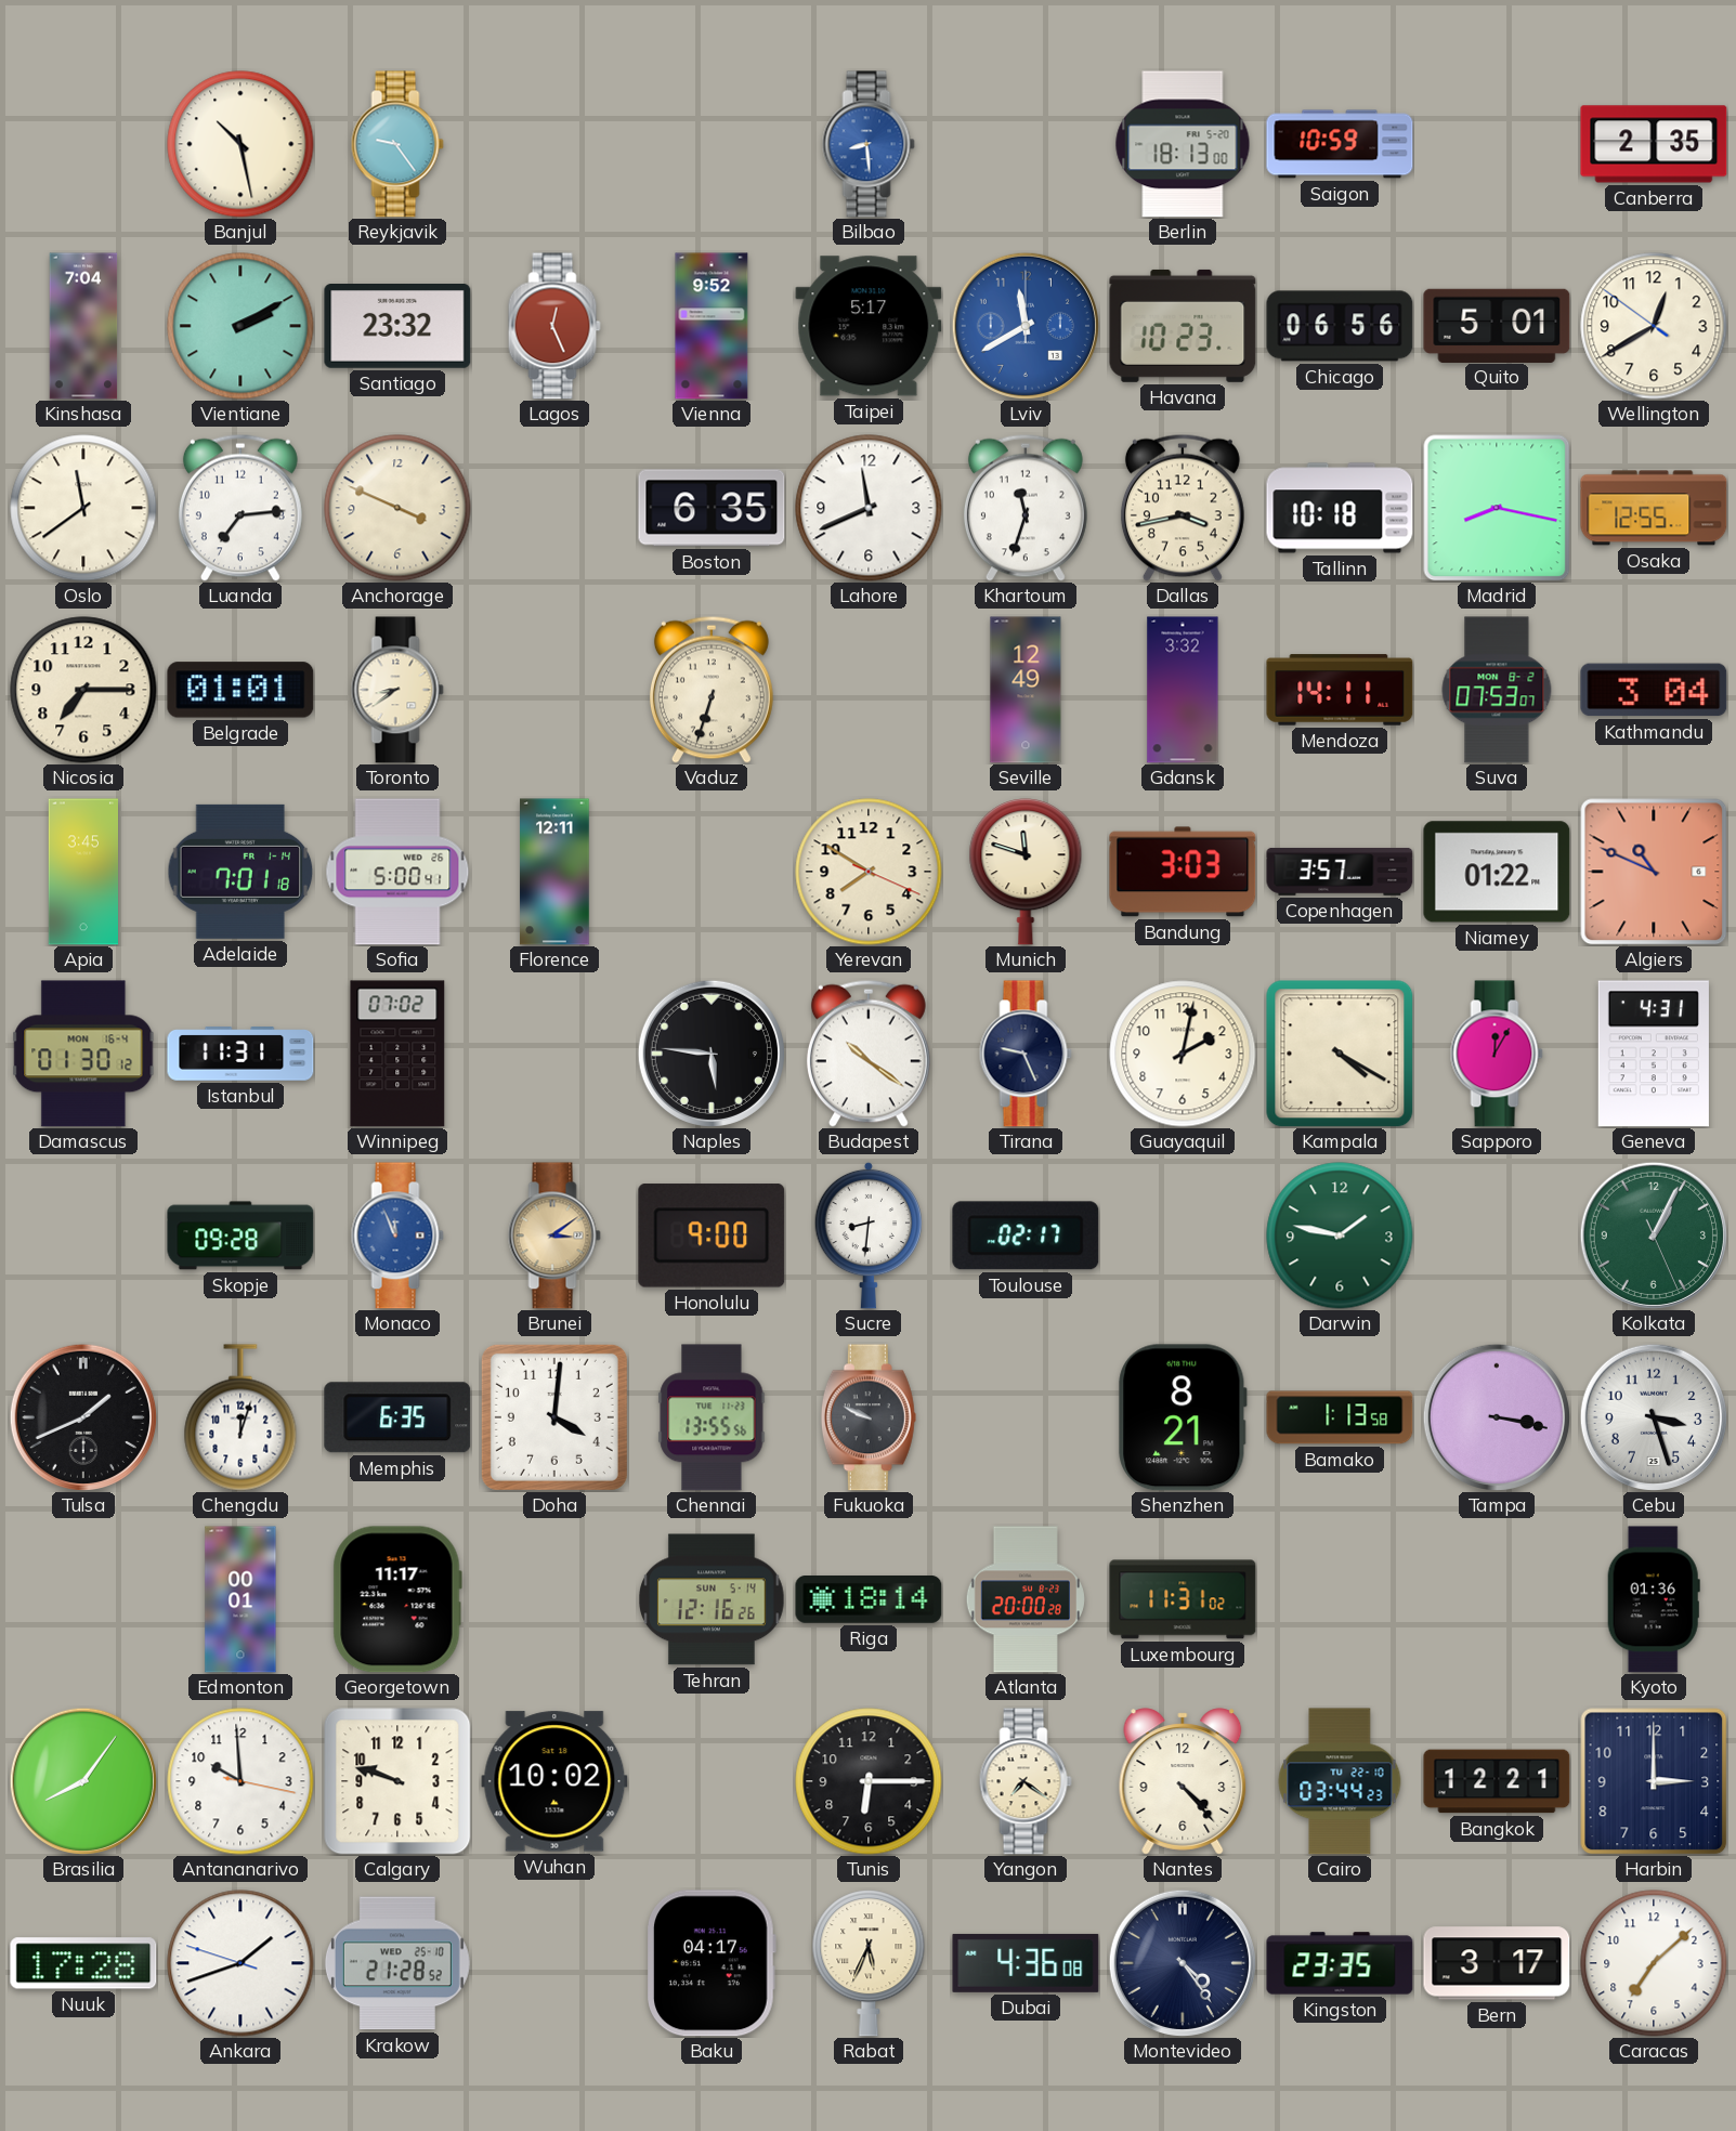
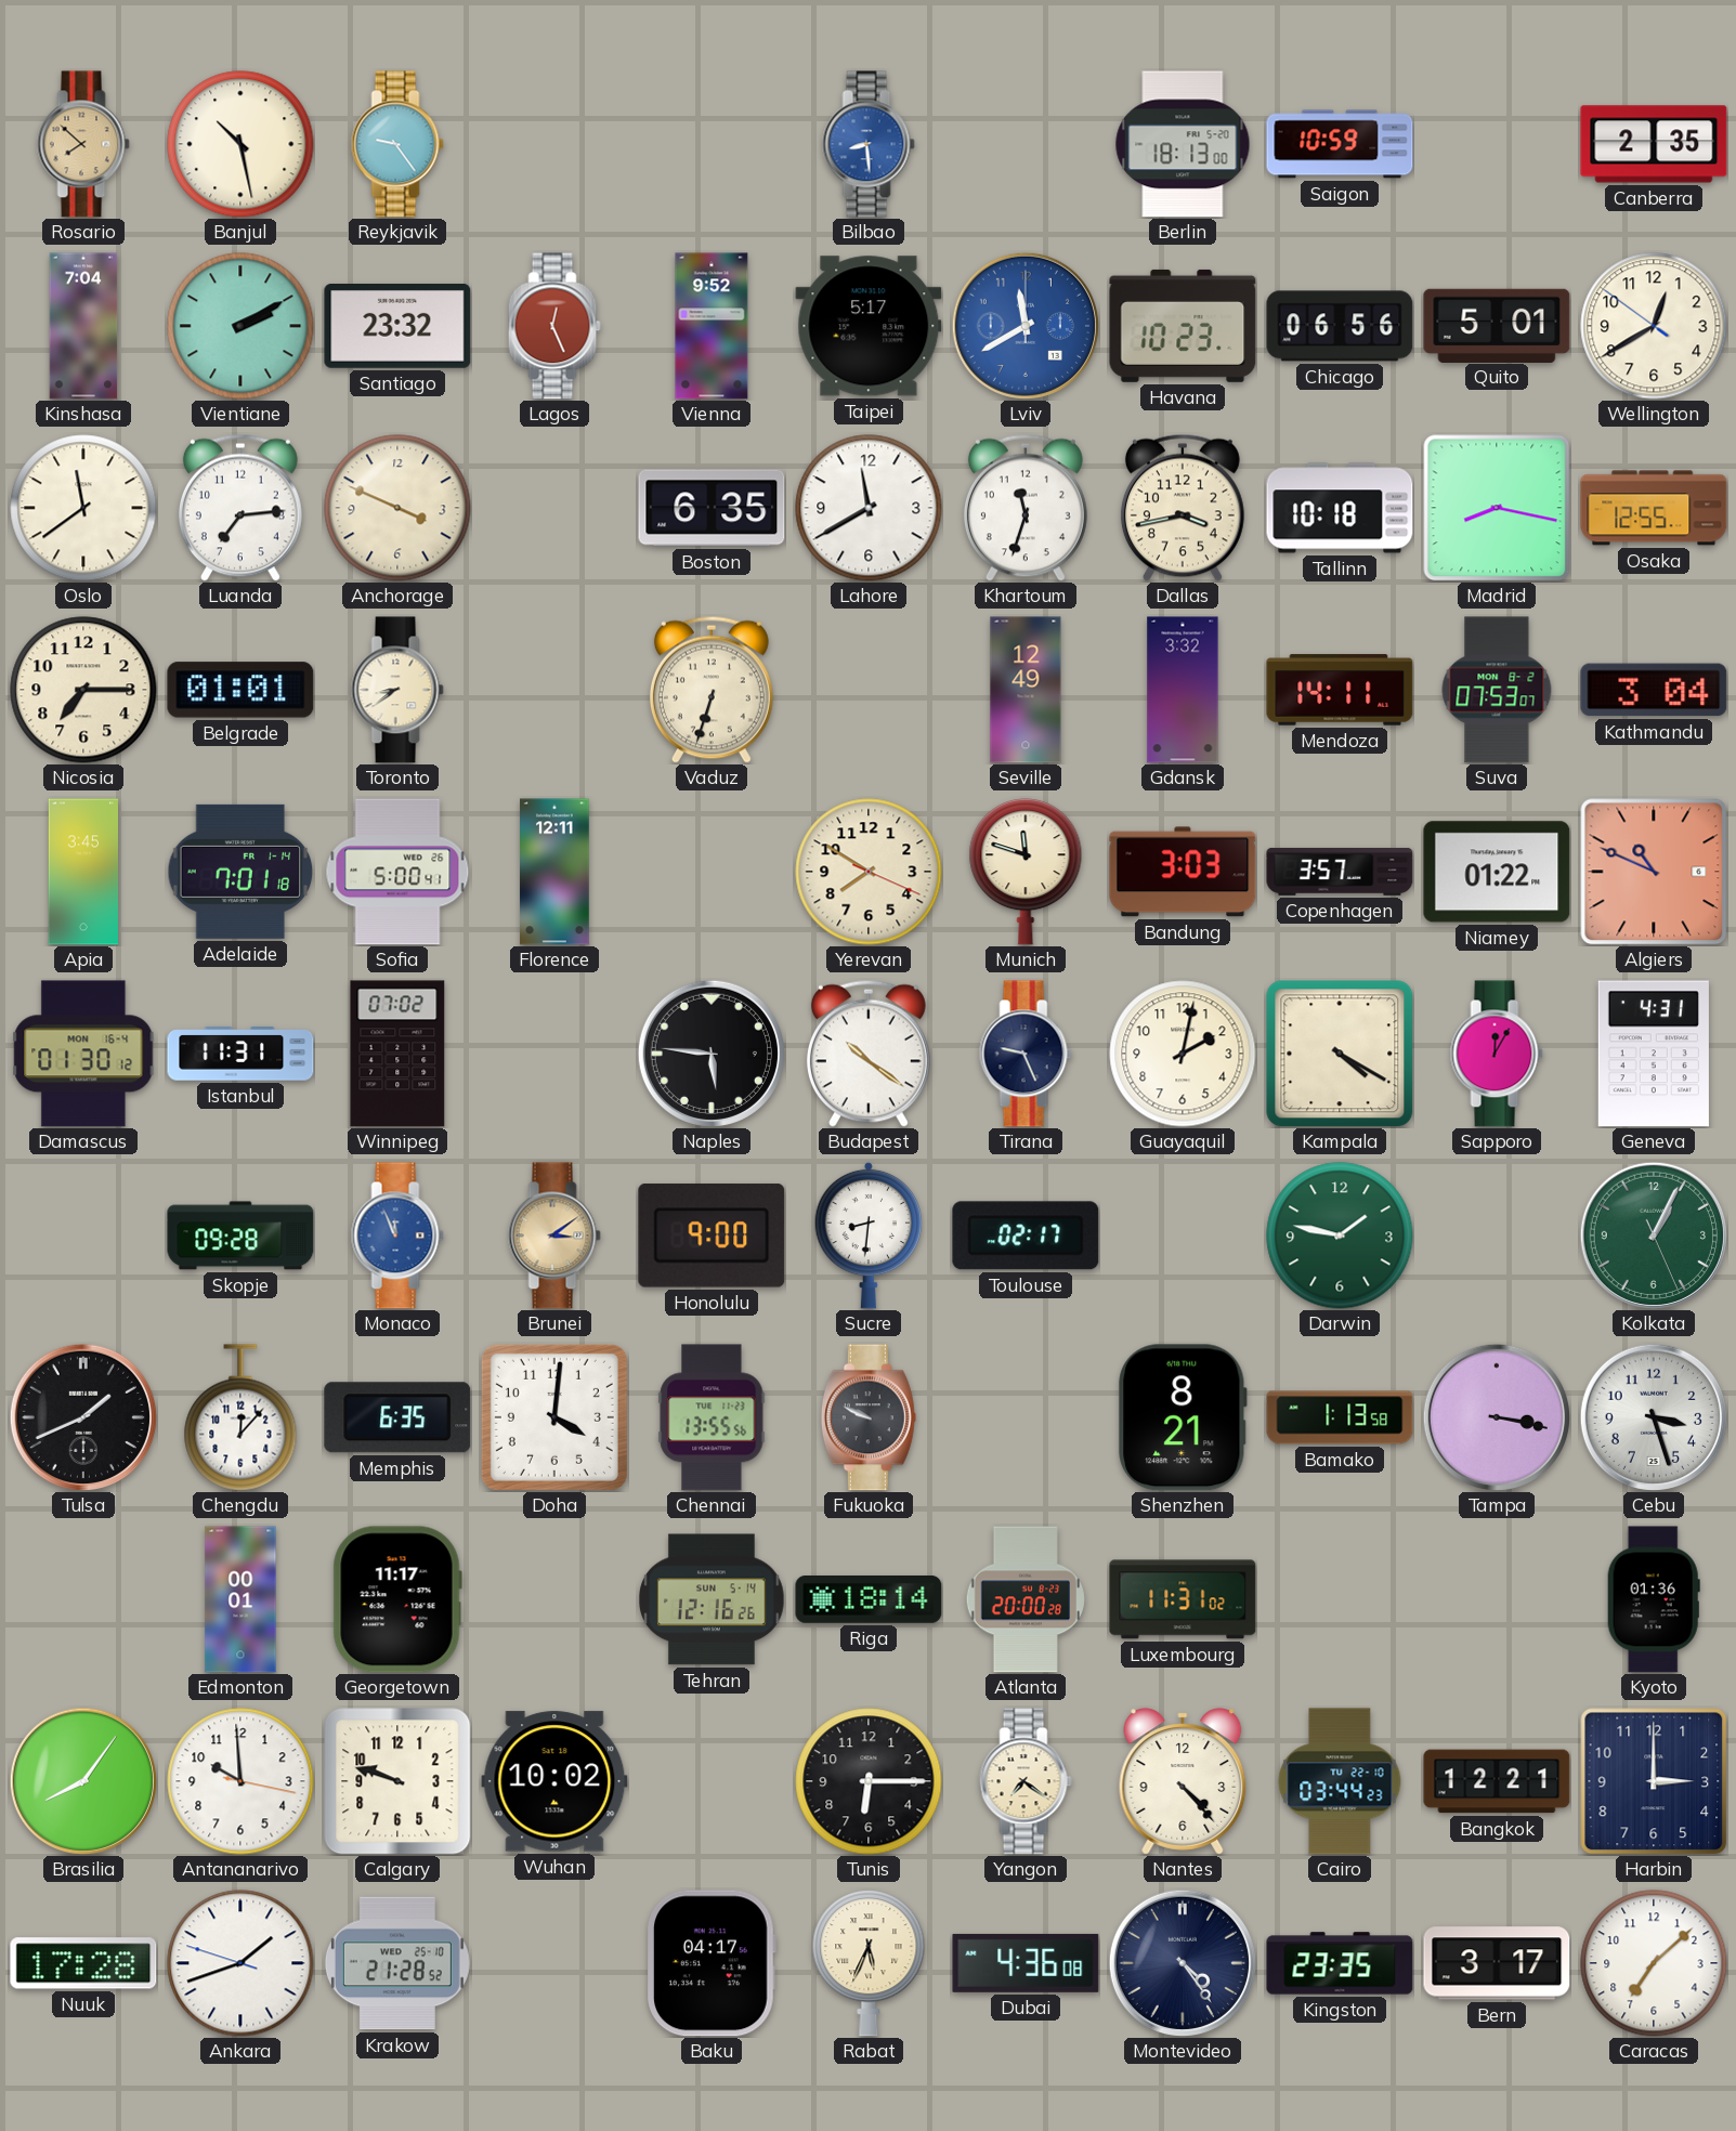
Rosario: none -> 7:52 (83, 144)
Lahore: 11:41 -> 11:40 (869, 508)
Chengdu: 12:03 -> 12:07 (240, 1417)
